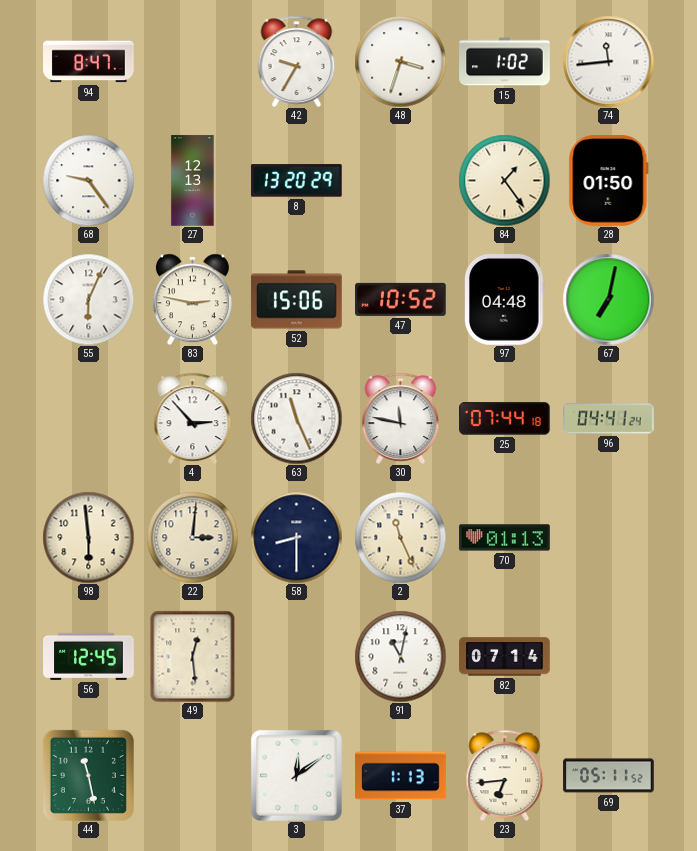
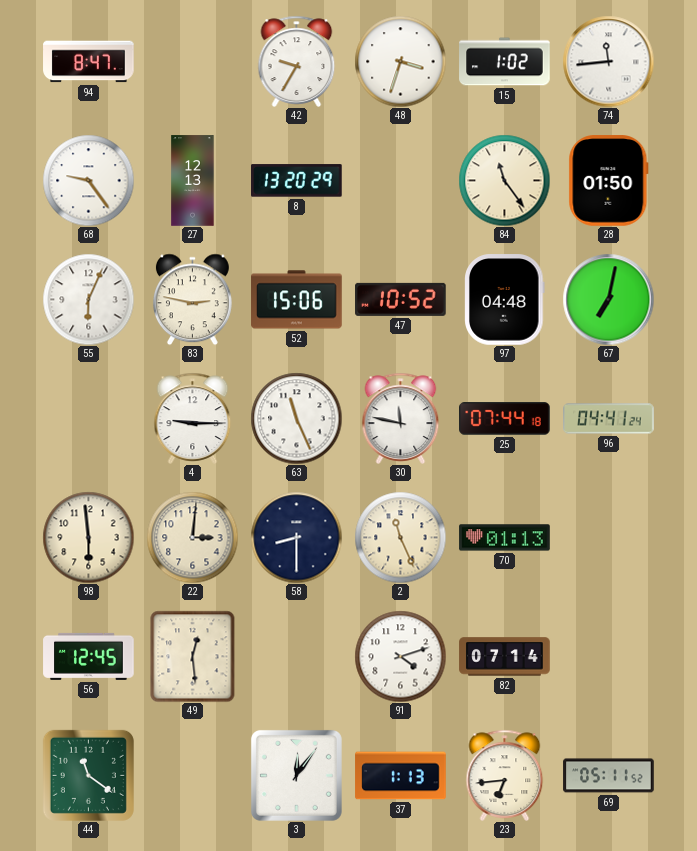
84: 1:24 -> 11:24 (504, 180)
4: 2:53 -> 9:15 (193, 418)
91: 11:02 -> 4:12 (400, 656)
44: 11:28 -> 11:21 (88, 775)
3: 12:09 -> 12:06 (296, 775)
